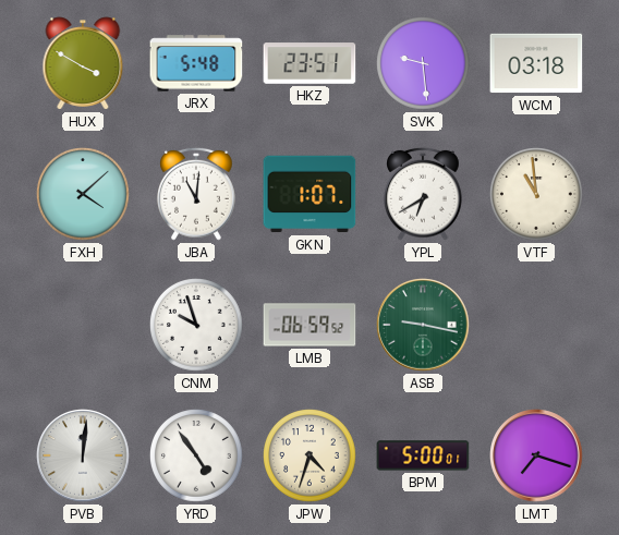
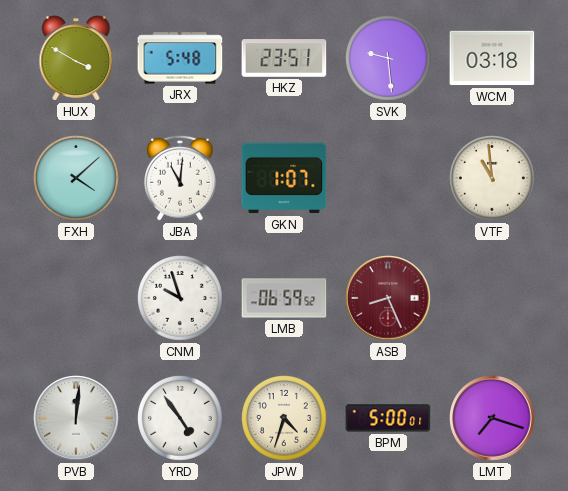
YPL: 6:40 -> none (424, 194)
ASB: 9:17 -> 8:26 (388, 298)
ASB dial: green -> burgundy (388, 298)
